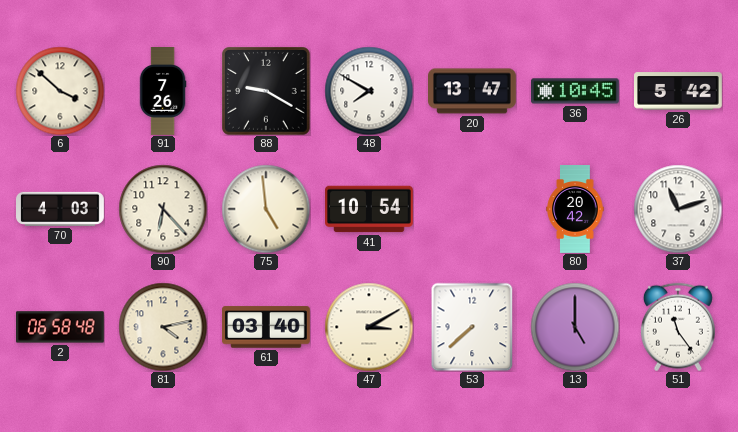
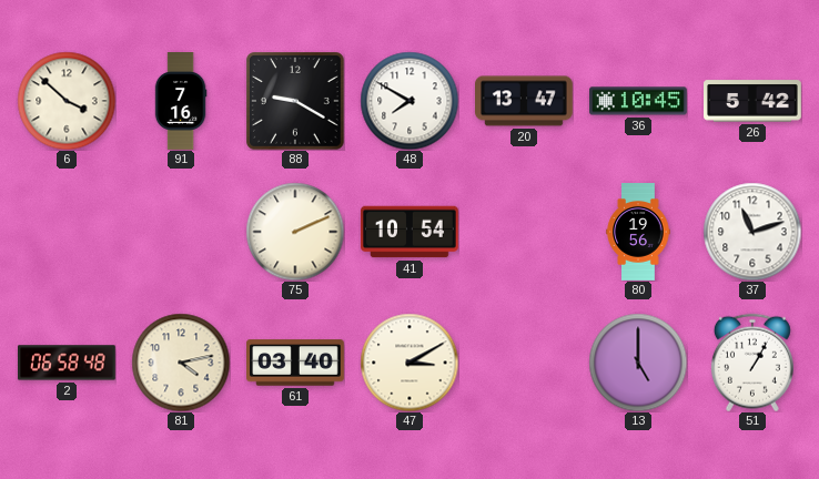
91: 7:26 -> 7:16 (181, 102)
70: 4:03 -> none (61, 209)
90: 6:23 -> none (163, 209)
75: 4:59 -> 2:11 (295, 232)
80: 20:42 -> 19:56 (638, 232)
53: 7:38 -> none (472, 327)
51: 11:24 -> 1:05 (752, 363)
